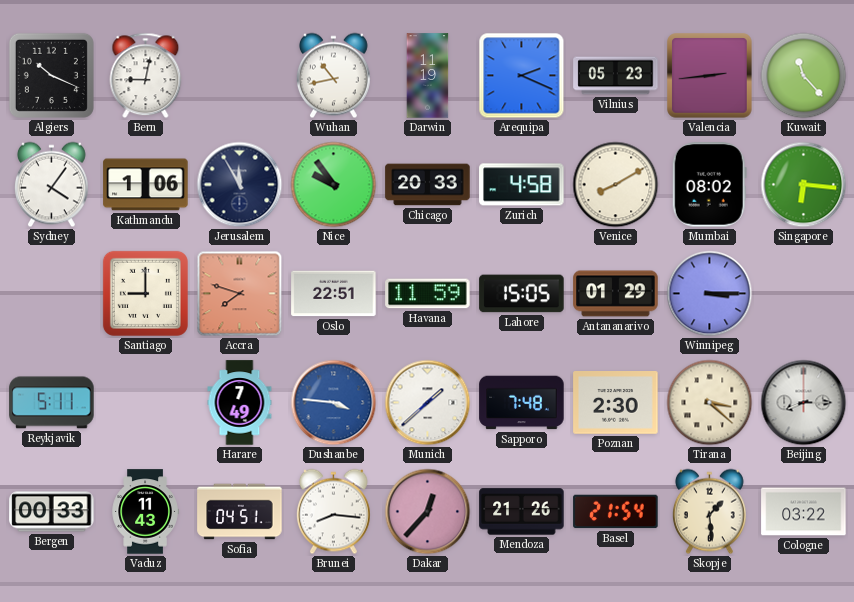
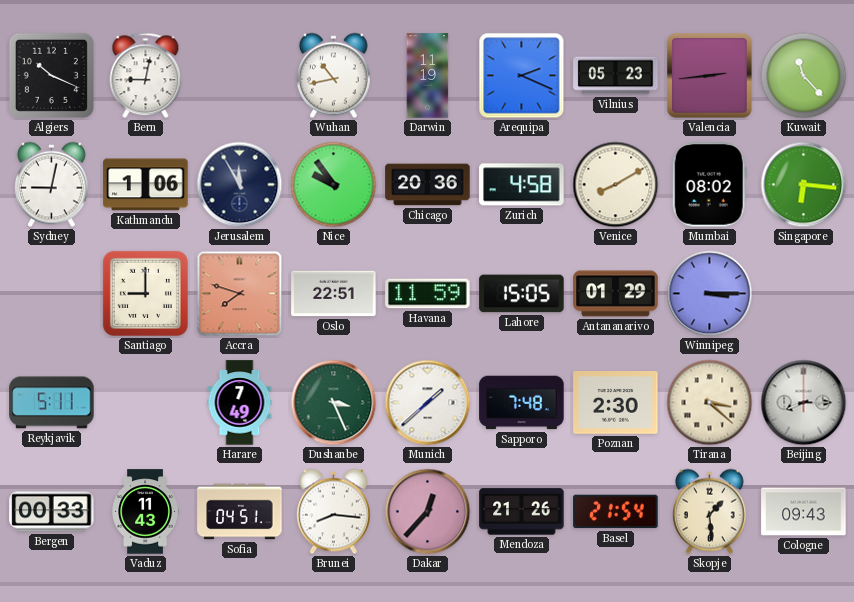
Sydney: 4:06 -> 9:02 (51, 185)
Chicago: 20:33 -> 20:36 (428, 185)
Dushanbe: 3:46 -> 3:26 (334, 403)
Dushanbe dial: blue -> green (334, 403)
Cologne: 03:22 -> 09:43 (804, 512)
